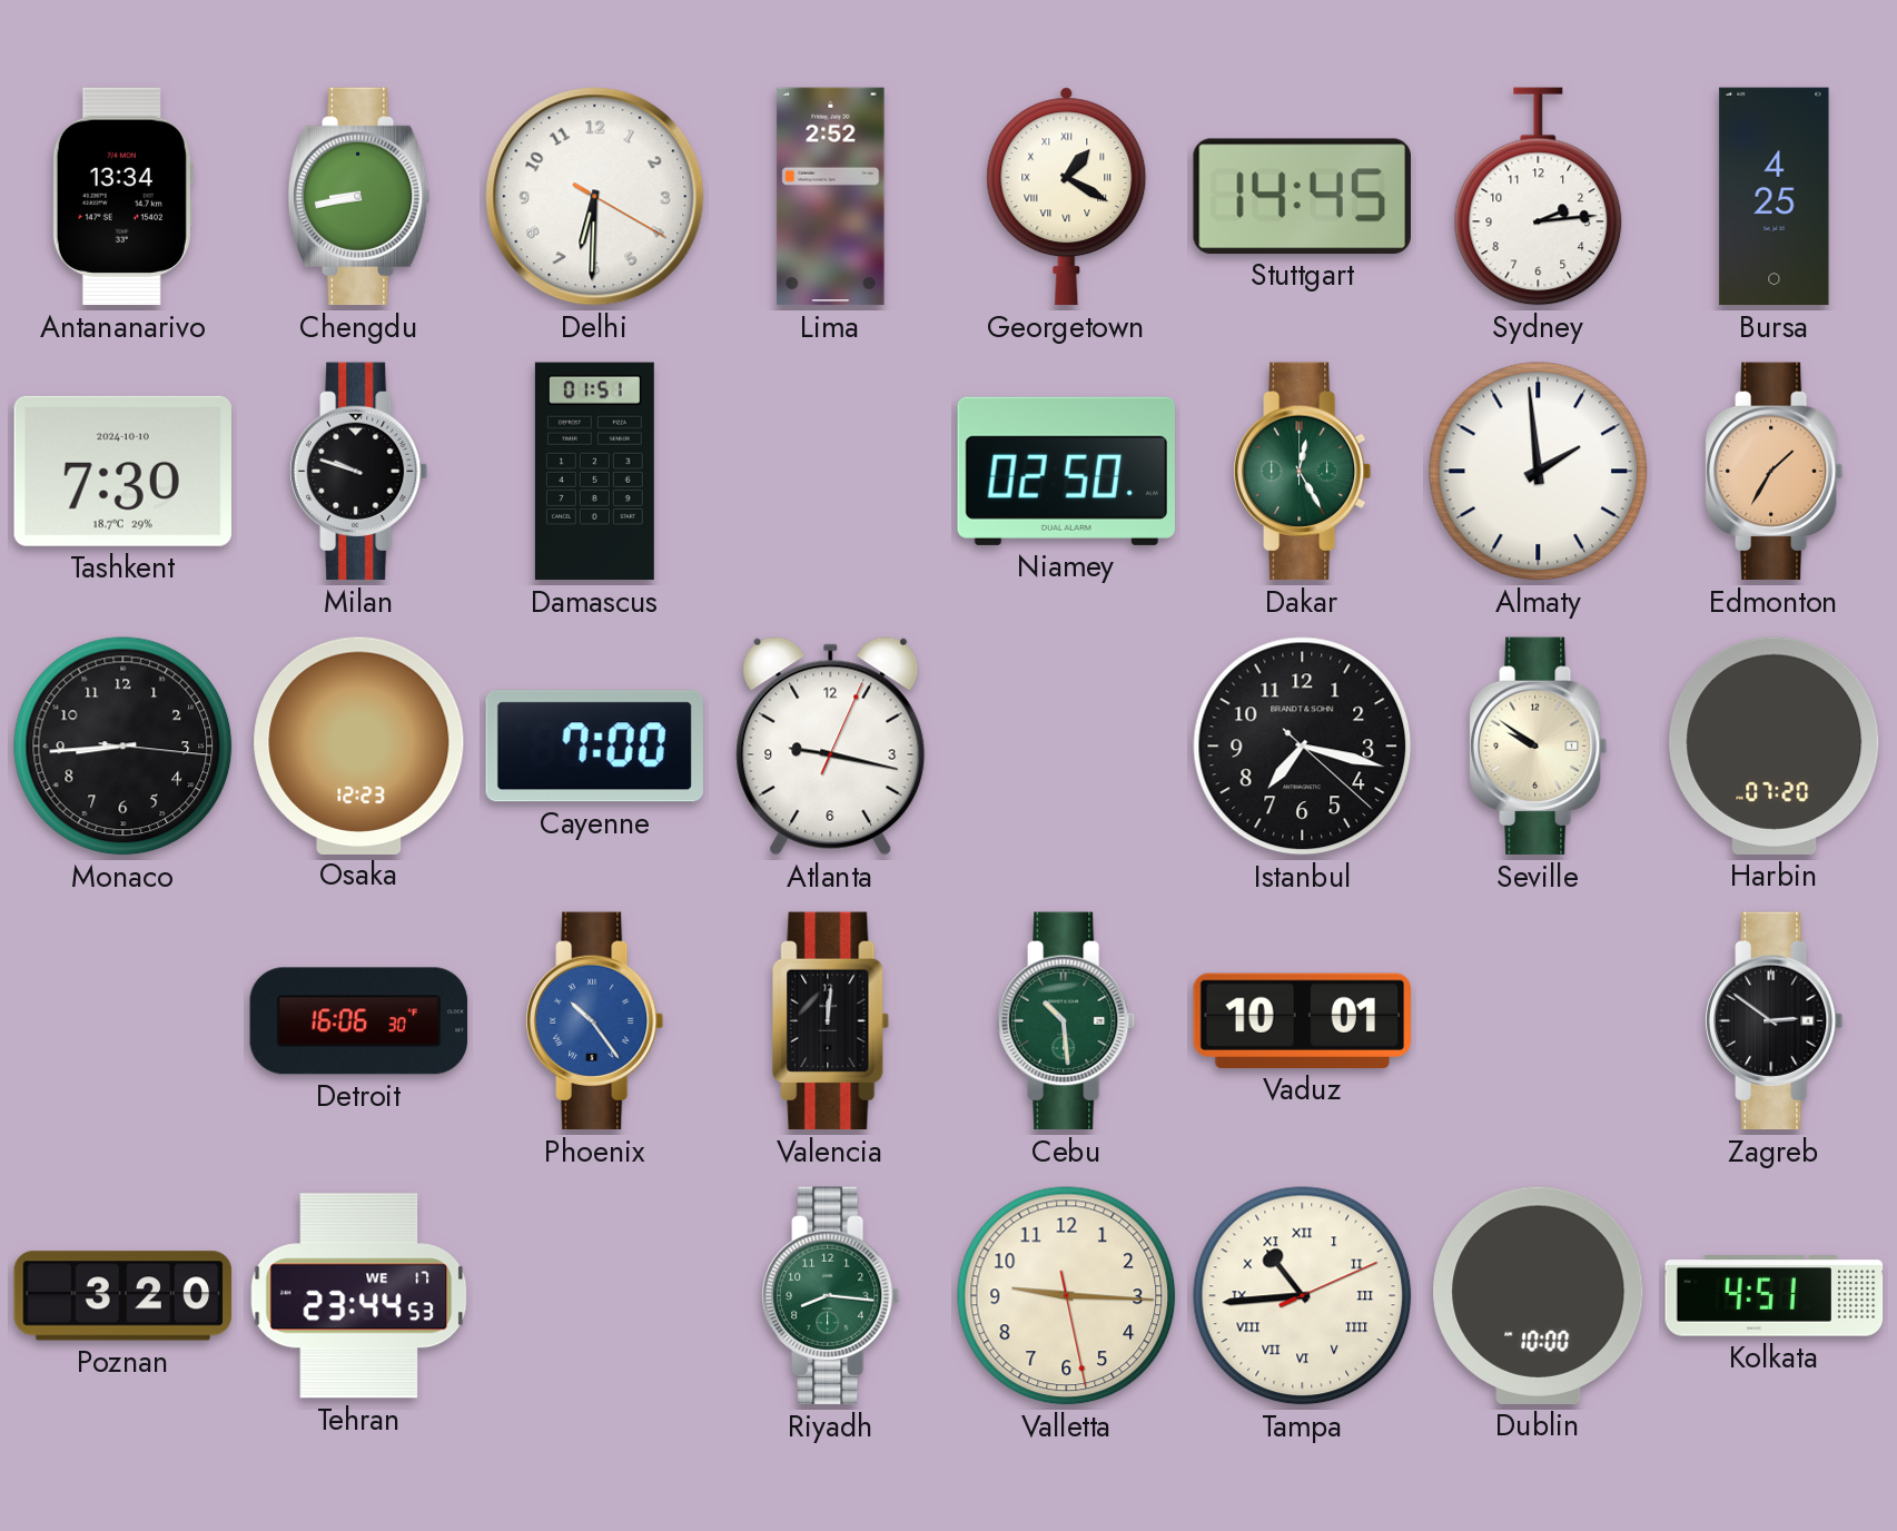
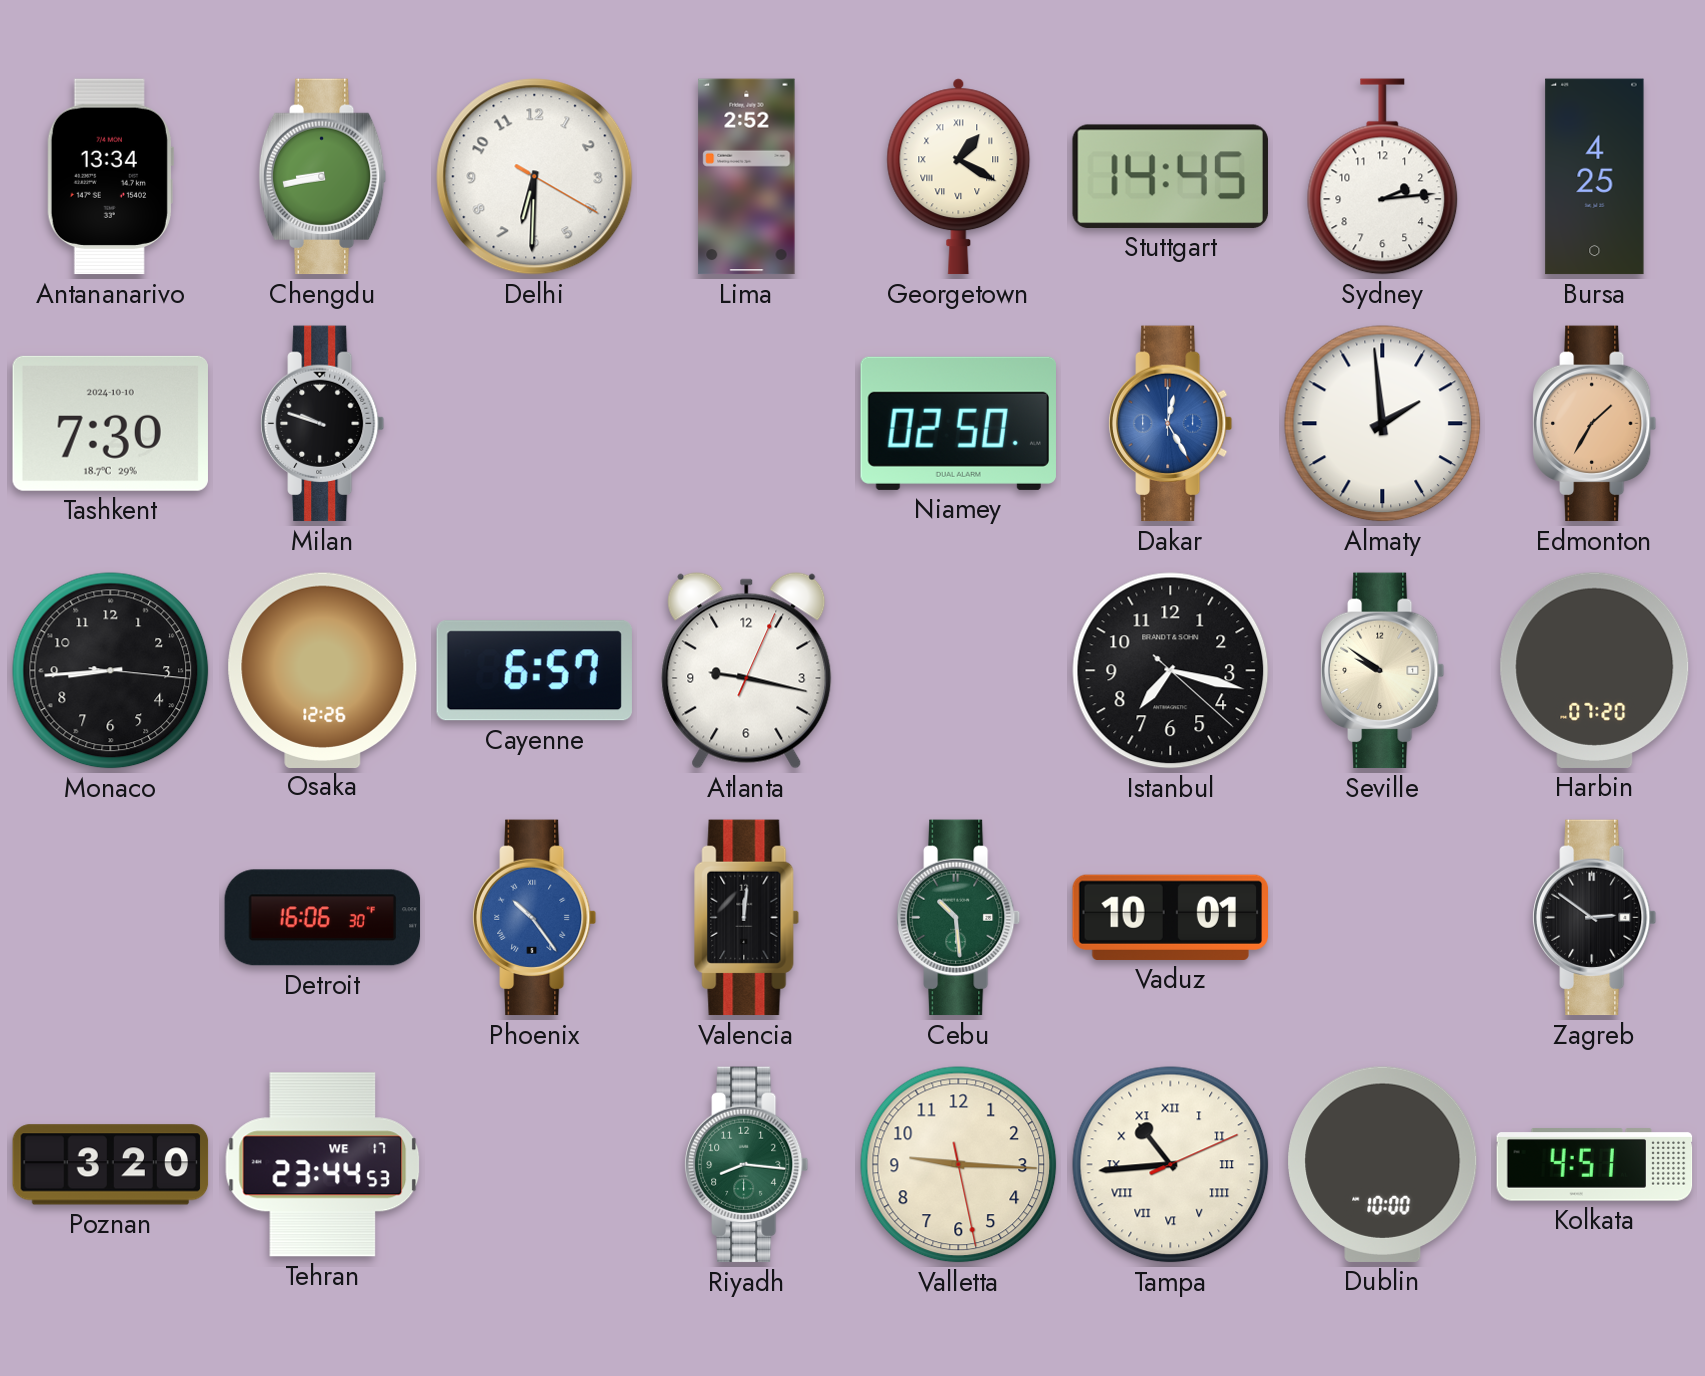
Damascus: 01:51 -> none (594, 472)
Dakar dial: green -> blue (1171, 424)
Osaka: 12:23 -> 12:26 (323, 670)
Cayenne: 7:00 -> 6:57 (534, 671)
